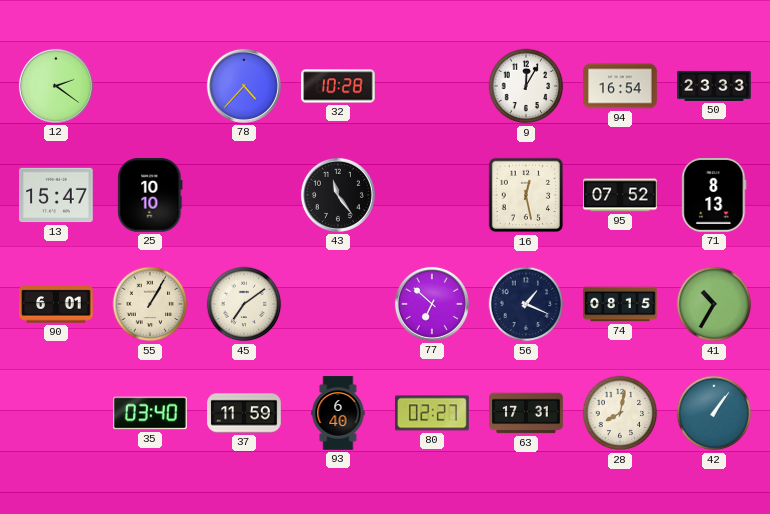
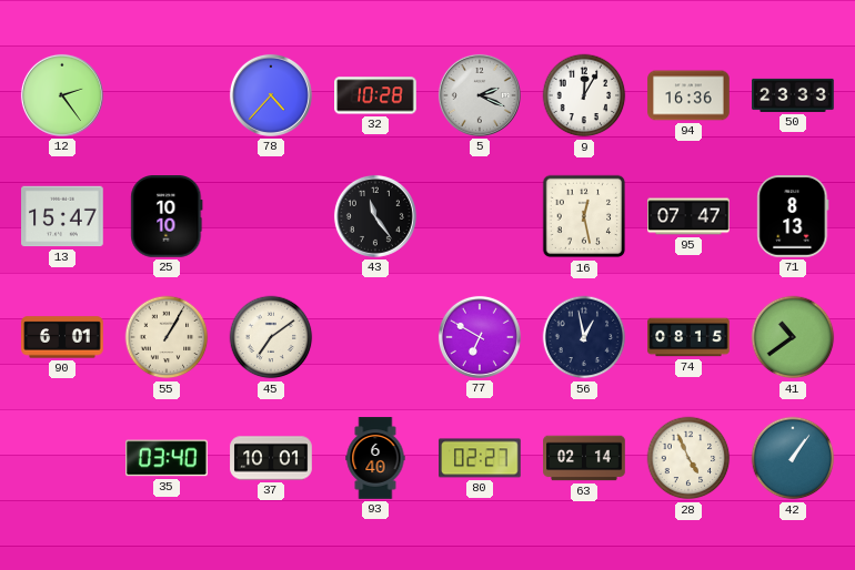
12: 2:21 -> 2:24 (62, 95)
5: none -> 2:19 (480, 95)
94: 16:54 -> 16:36 (688, 95)
95: 07:52 -> 07:47 (688, 216)
77: 6:52 -> 6:50 (480, 337)
56: 1:19 -> 12:58 (584, 337)
41: 10:35 -> 10:39 (793, 337)
37: 11:59 -> 10:01 (271, 458)
63: 17:31 -> 02:14 (584, 458)
28: 8:02 -> 4:56 (688, 458)
